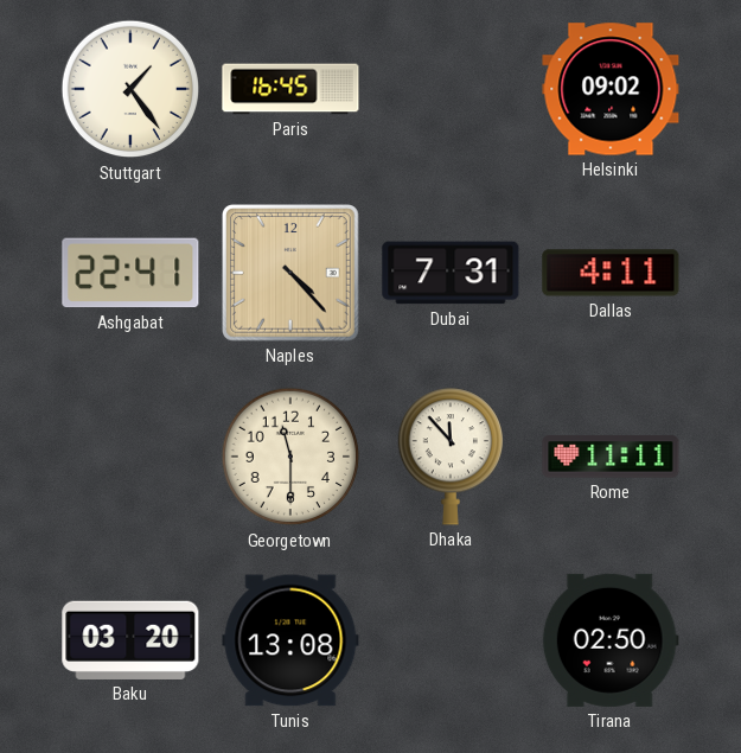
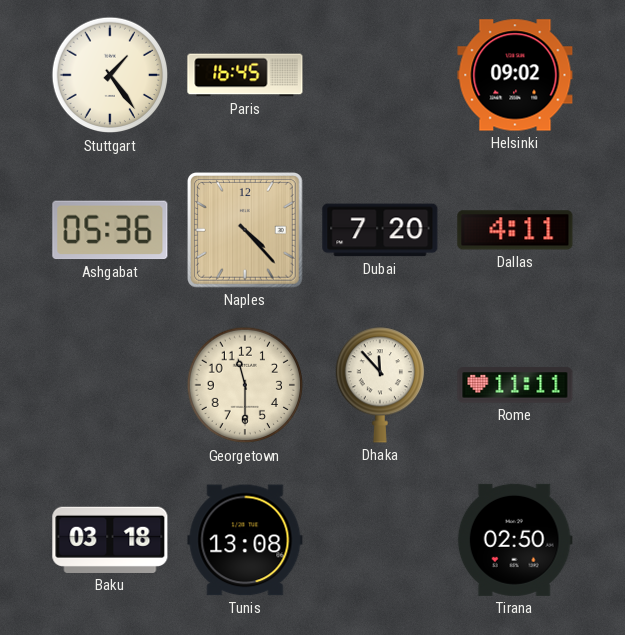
Ashgabat: 22:41 -> 05:36 (110, 230)
Dubai: 7:31 -> 7:20 (380, 230)
Baku: 03:20 -> 03:18 (110, 540)
